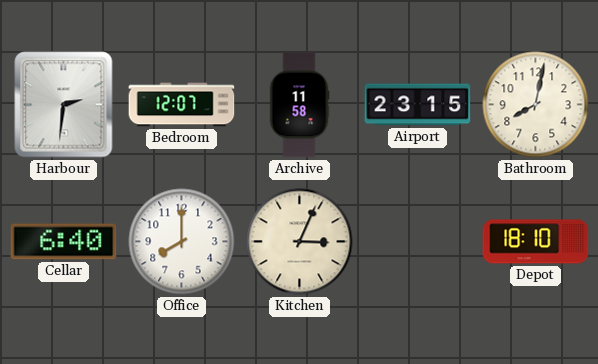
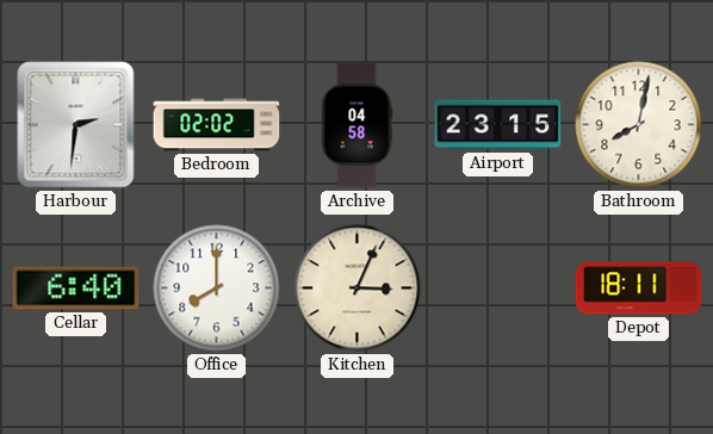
Bedroom: 12:07 -> 02:02 (217, 125)
Archive: 11:58 -> 04:58 (356, 125)
Depot: 18:10 -> 18:11 (639, 289)
